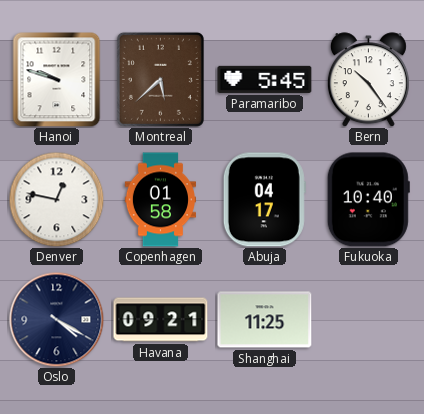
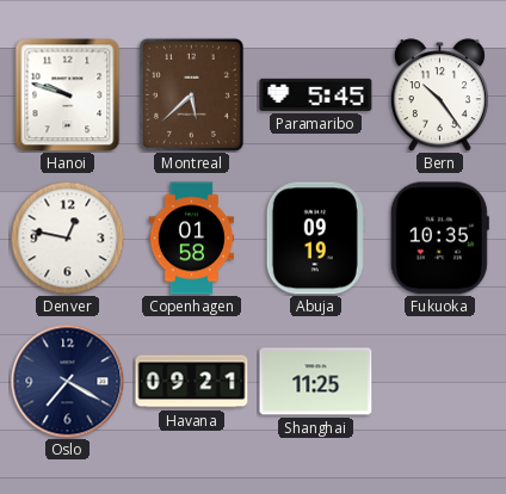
Abuja: 04:17 -> 09:19 (315, 239)
Fukuoka: 10:40 -> 10:35 (439, 239)
Oslo: 4:20 -> 7:20 (67, 381)
